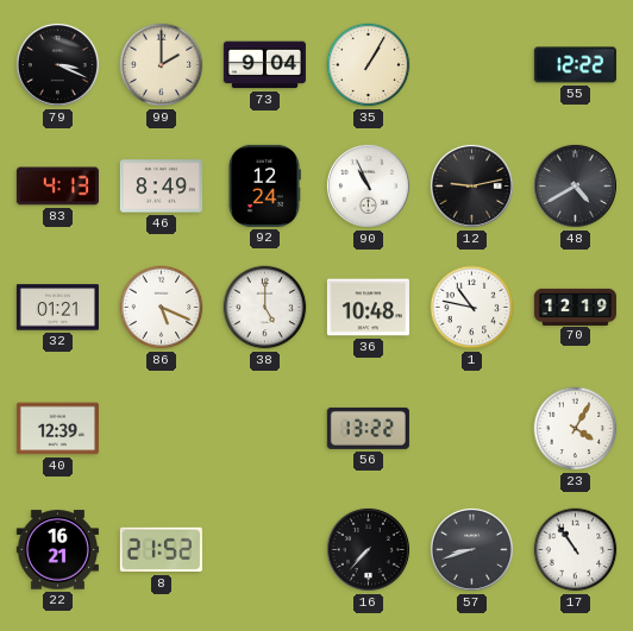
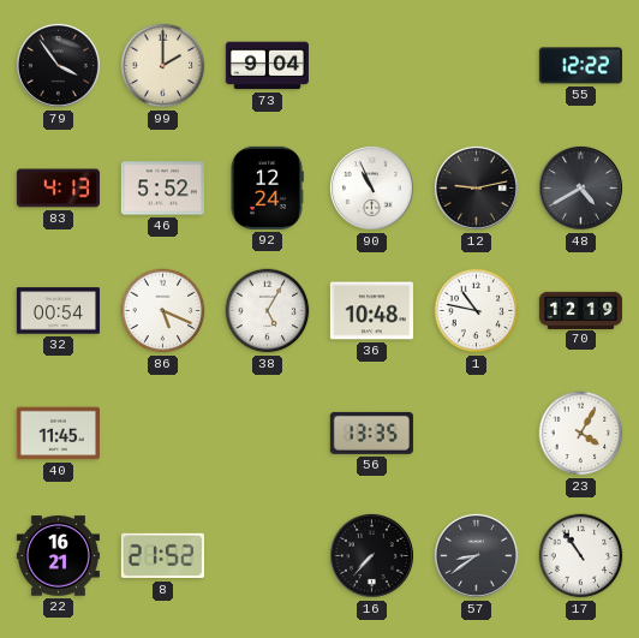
79: 3:19 -> 3:54 (58, 65)
35: 1:05 -> none (369, 65)
46: 8:49 -> 5:52 (162, 189)
32: 01:21 -> 00:54 (58, 311)
38: 5:00 -> 5:05 (268, 311)
40: 12:39 -> 11:45 (58, 434)
56: 13:22 -> 13:35 (371, 433)
57: 8:42 -> 8:39 (476, 555)
